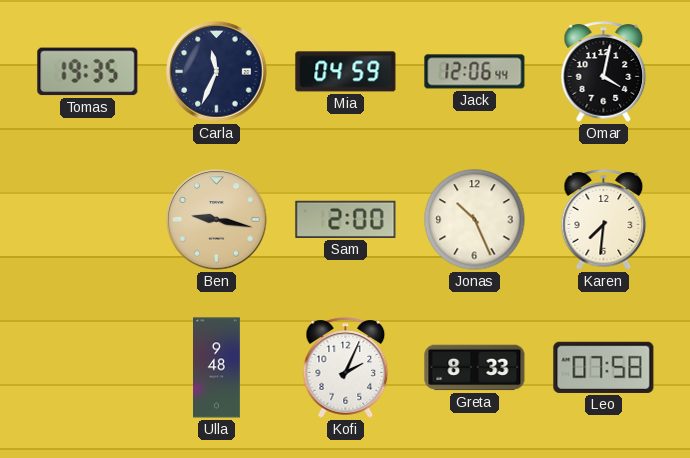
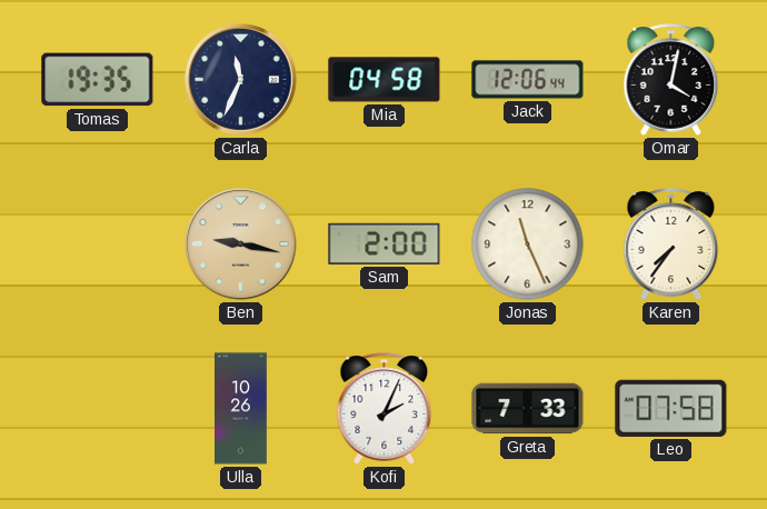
Mia: 04:59 -> 04:58 (385, 80)
Jonas: 10:26 -> 11:26 (528, 244)
Karen: 7:31 -> 7:36 (671, 244)
Ulla: 9:48 -> 10:26 (241, 409)
Greta: 8:33 -> 7:33 (528, 409)
